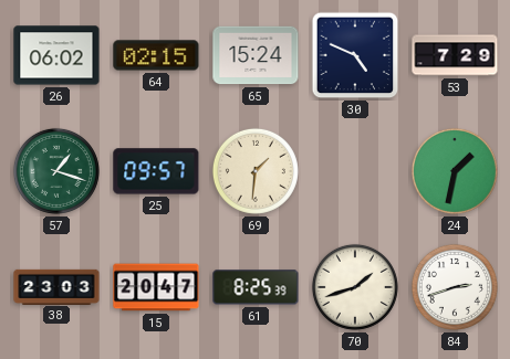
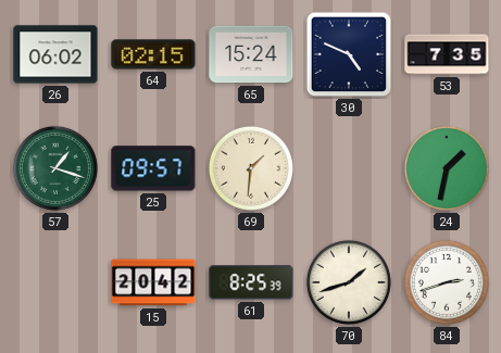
53: 7:29 -> 7:35 (447, 54)
38: 23:03 -> none (56, 286)
15: 20:47 -> 20:42 (153, 282)
